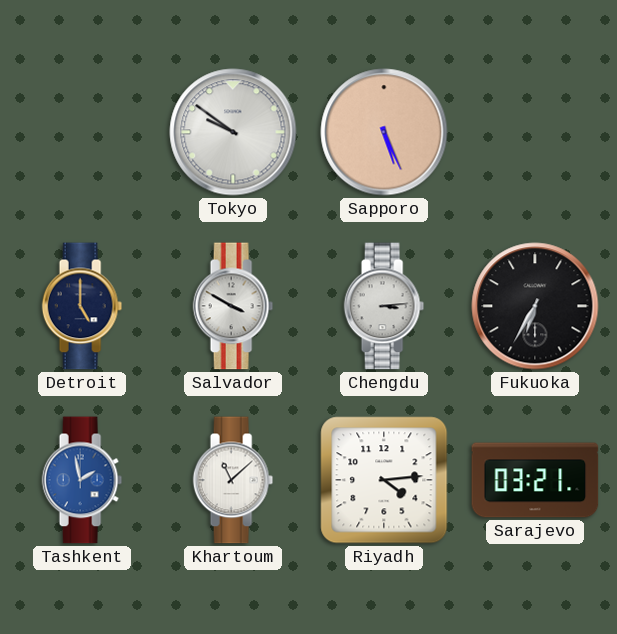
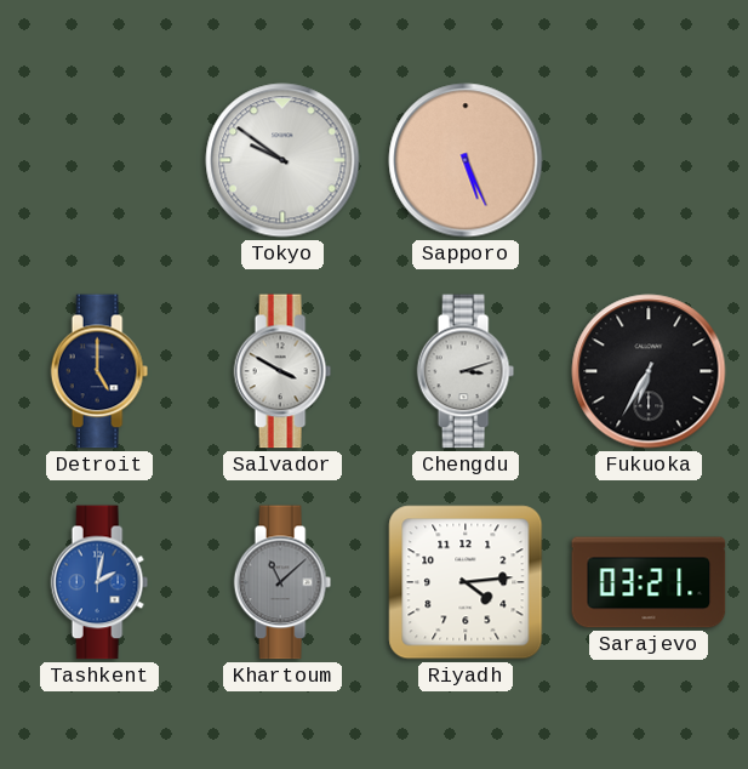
Chengdu: 3:14 -> 3:12 (466, 371)
Tashkent: 1:58 -> 2:02 (99, 582)
Khartoum dial: white -> grey (282, 582)
